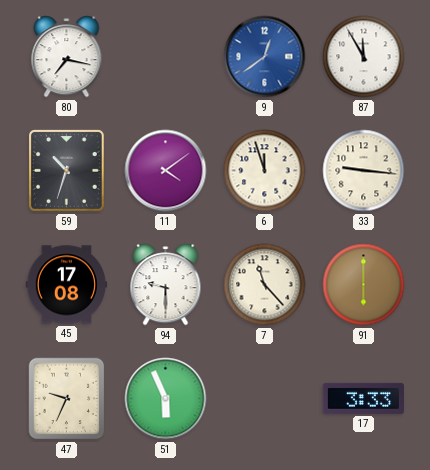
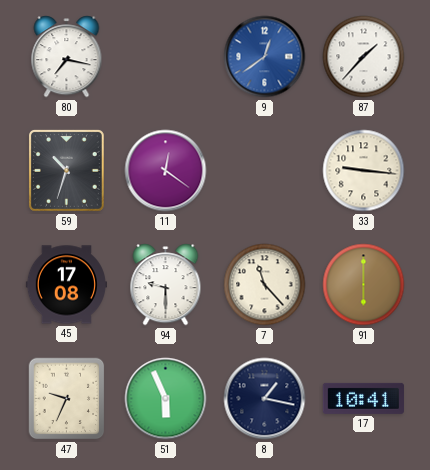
87: 11:55 -> 1:37 (364, 57)
11: 4:09 -> 12:21 (166, 171)
6: 11:57 -> none (265, 171)
8: none -> 1:17 (265, 399)
17: 3:33 -> 10:41 (363, 398)
